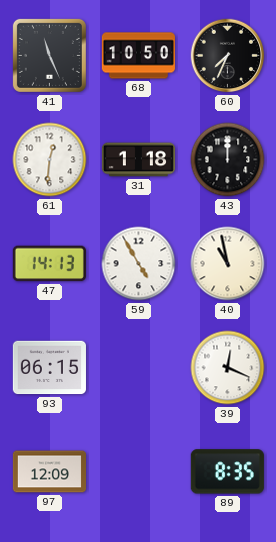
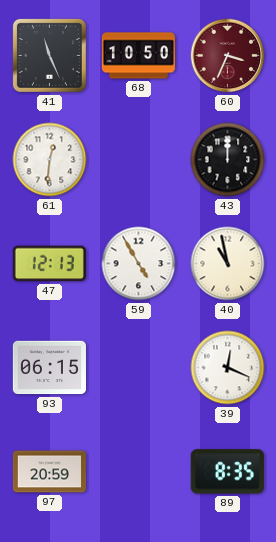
60: 7:34 -> 3:34 (228, 56)
60 dial: black -> burgundy (228, 56)
31: 1:18 -> none (138, 160)
47: 14:13 -> 12:13 (49, 264)
97: 12:09 -> 20:59 (49, 472)
